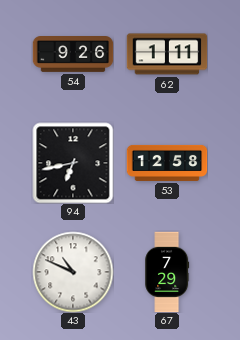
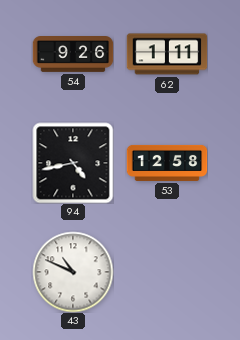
94: 6:43 -> 4:43 (73, 163)
67: 7:29 -> none (167, 272)
